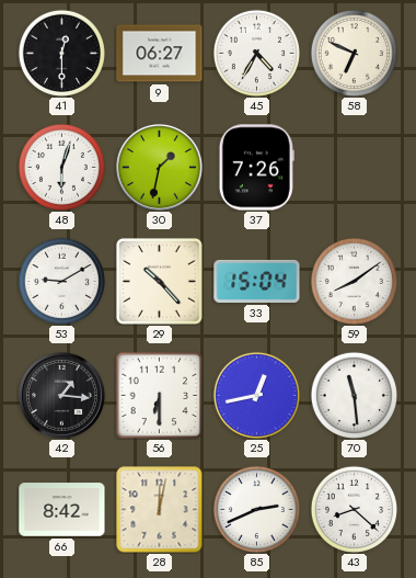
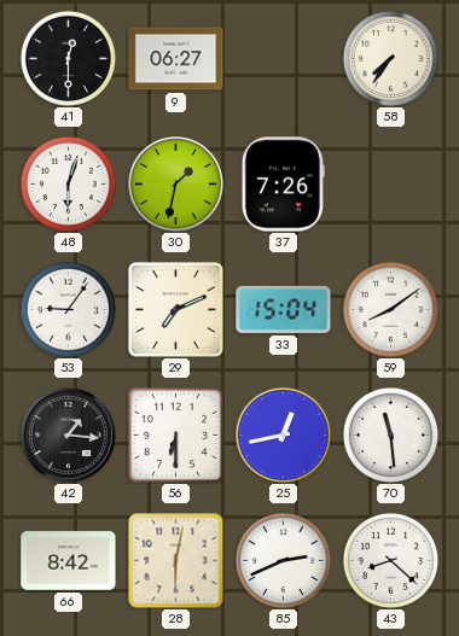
45: 4:35 -> none (256, 53)
58: 6:49 -> 7:36 (390, 58)
53: 9:10 -> 9:06 (68, 309)
29: 10:23 -> 7:11 (175, 309)
28: 12:02 -> 6:02 (176, 561)
